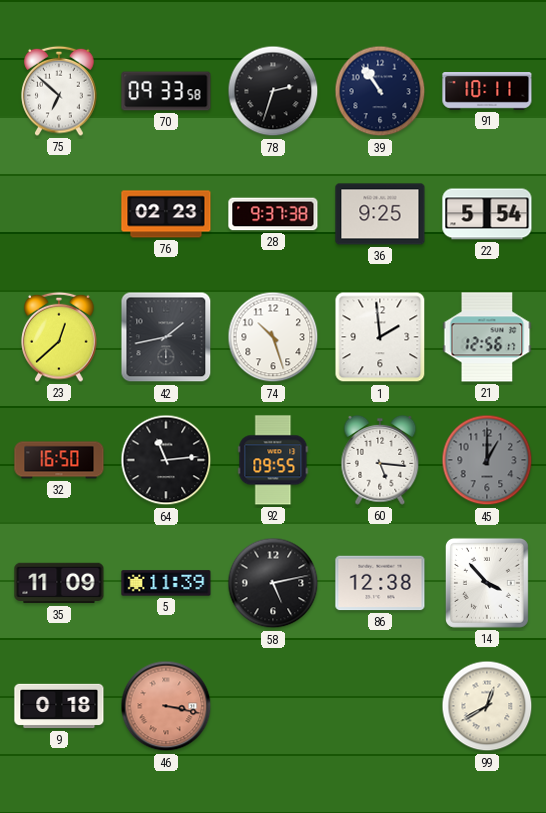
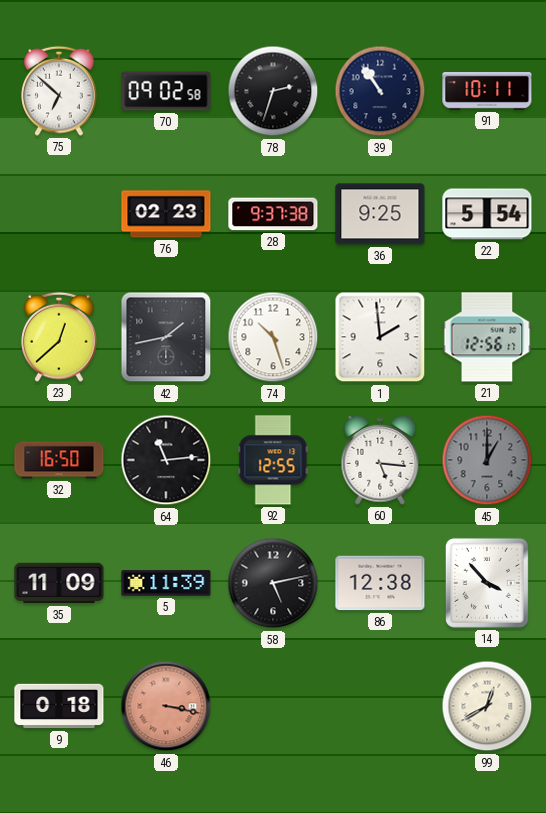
70: 09:33 -> 09:02 (166, 91)
92: 09:55 -> 12:55 (273, 460)
